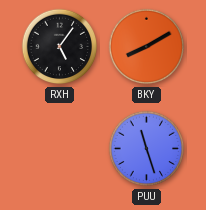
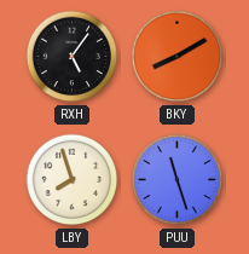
LBY: none -> 7:57 (73, 180)
